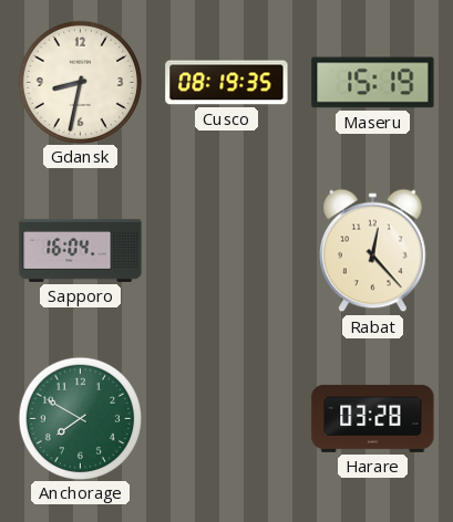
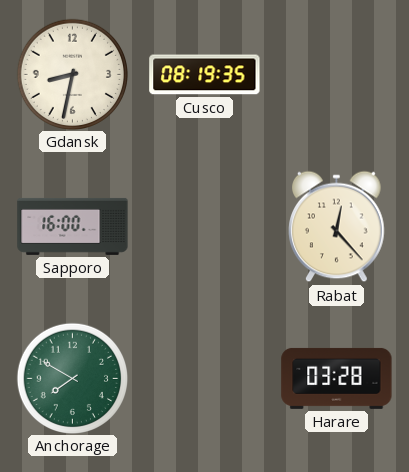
Maseru: 15:19 -> none (373, 83)
Sapporo: 16:04 -> 16:00 (73, 226)
